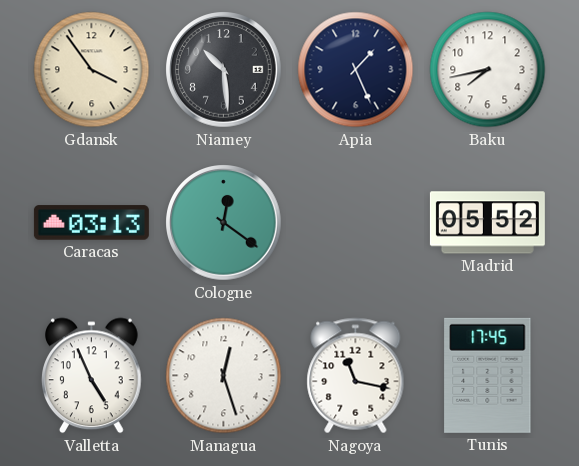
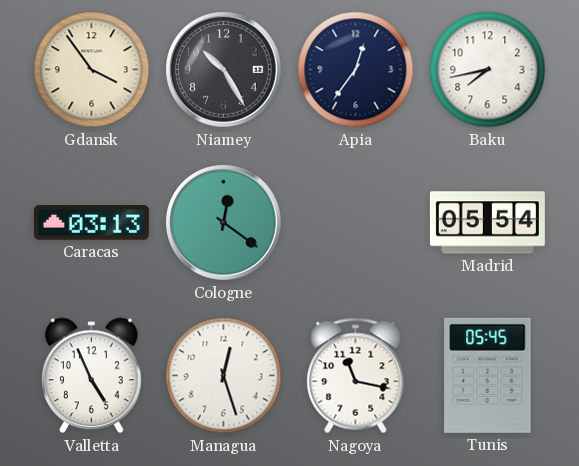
Niamey: 10:29 -> 10:25 (224, 70)
Apia: 1:26 -> 12:36 (356, 70)
Madrid: 05:52 -> 05:54 (487, 223)
Tunis: 17:45 -> 05:45 (488, 375)
